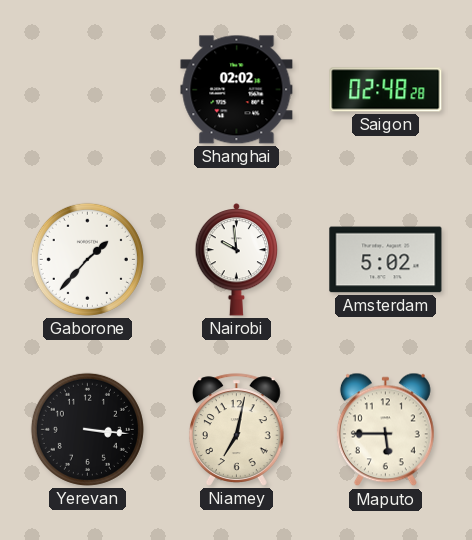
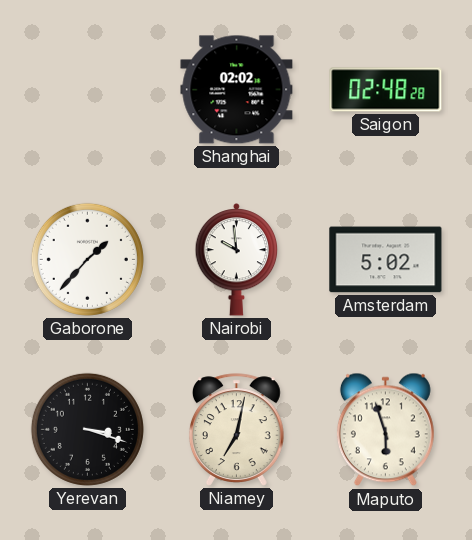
Yerevan: 3:16 -> 3:18 (87, 429)
Maputo: 5:45 -> 5:57 (385, 430)
